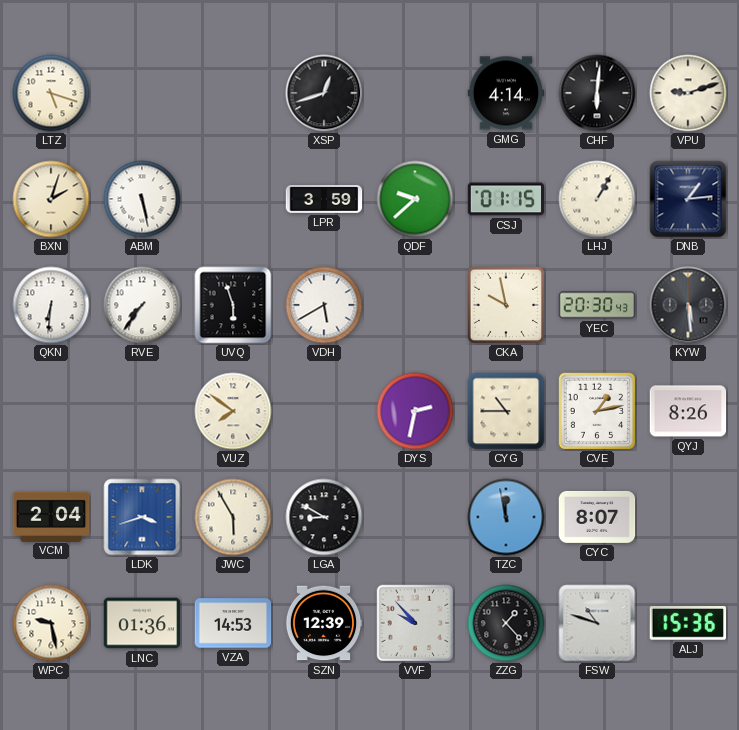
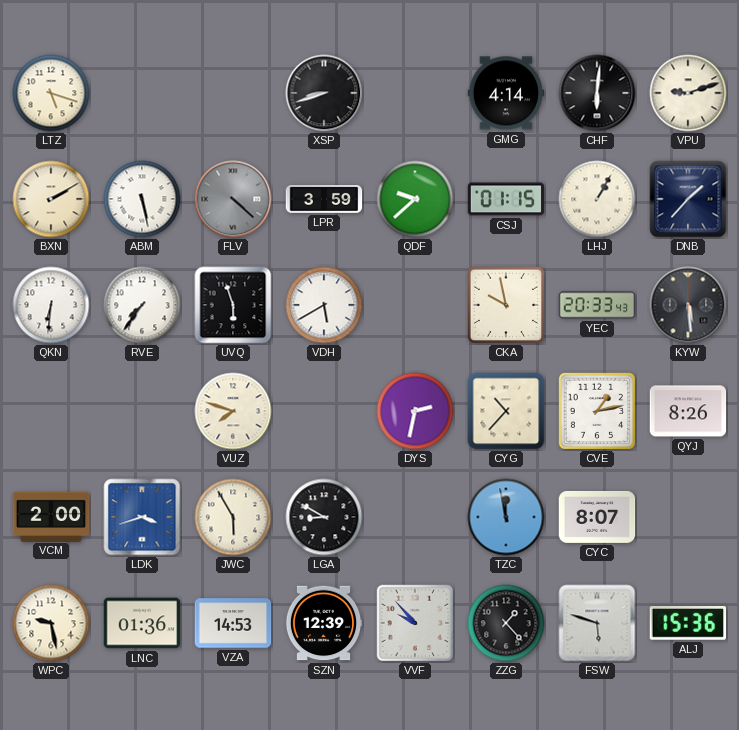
XSP: 12:42 -> 8:42 (324, 93)
BXN: 2:03 -> 2:10 (51, 199)
FLV: none -> 4:22 (233, 199)
DNB: 1:14 -> 1:37 (688, 199)
YEC: 20:30 -> 20:33 (597, 305)
VUZ: 7:51 -> 7:48 (233, 411)
CYG: 10:45 -> 10:37 (506, 411)
VCM: 2:04 -> 2:00 (51, 516)
FSW: 10:48 -> 5:48 (597, 623)
